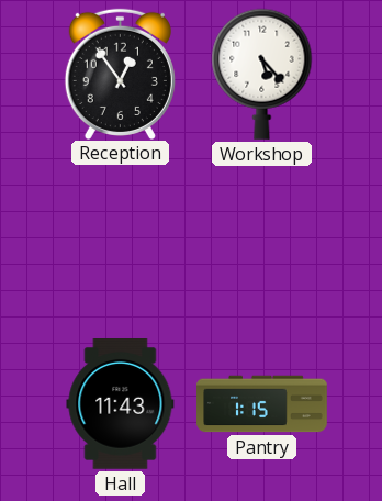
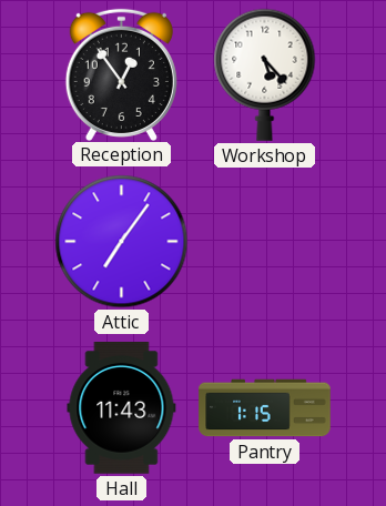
Attic: none -> 7:06 (122, 242)
